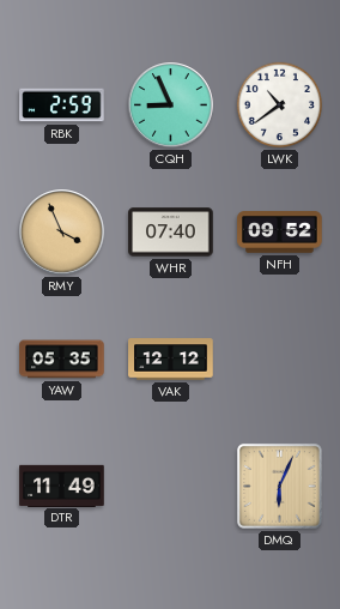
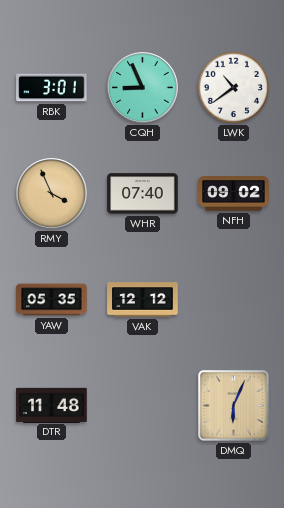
RBK: 2:59 -> 3:01 (52, 88)
NFH: 09:52 -> 09:02 (234, 194)
DTR: 11:49 -> 11:48 (52, 405)
